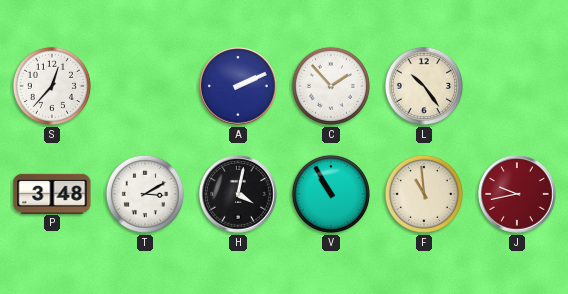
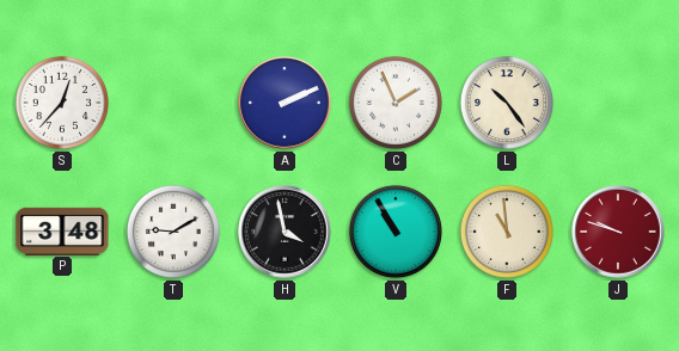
C: 1:53 -> 1:56 (396, 103)
T: 3:10 -> 9:10 (173, 232)
H: 4:02 -> 3:58 (285, 232)
J: 9:43 -> 9:48 (618, 232)
